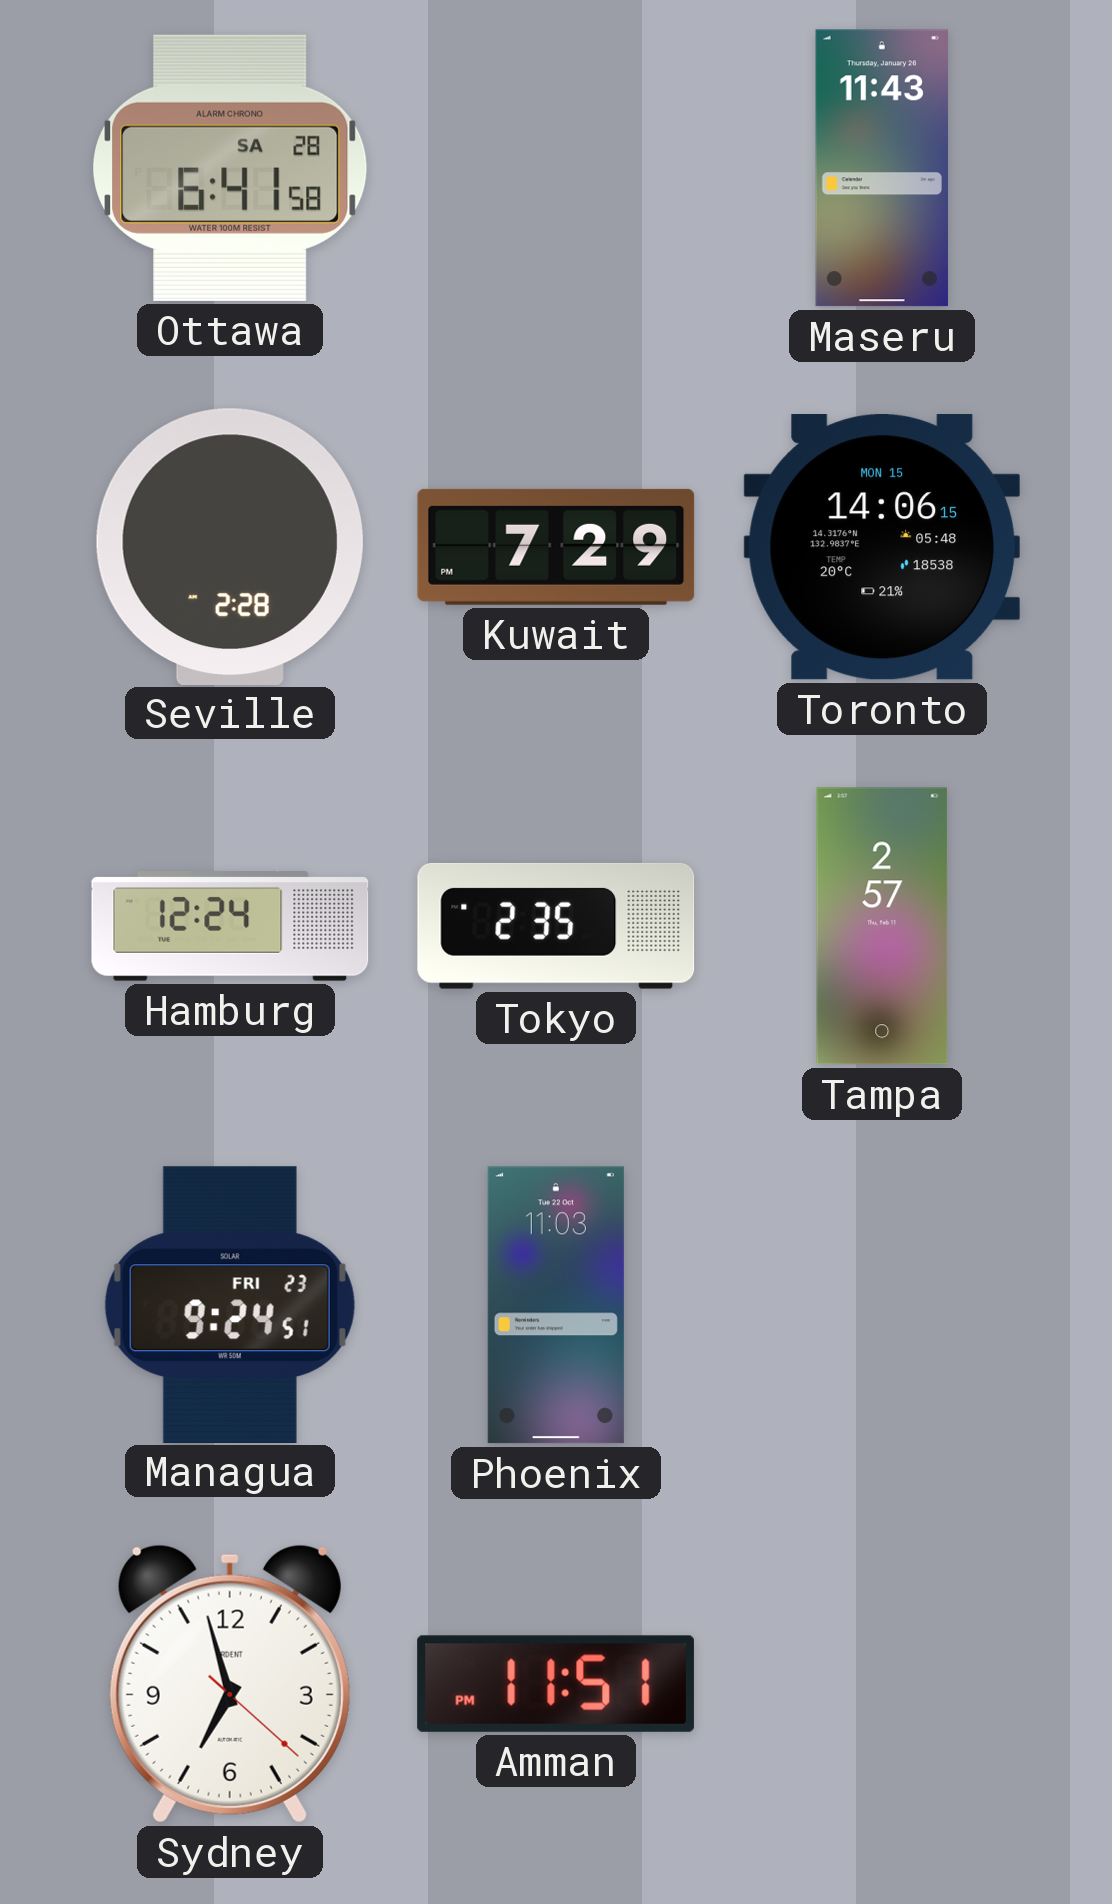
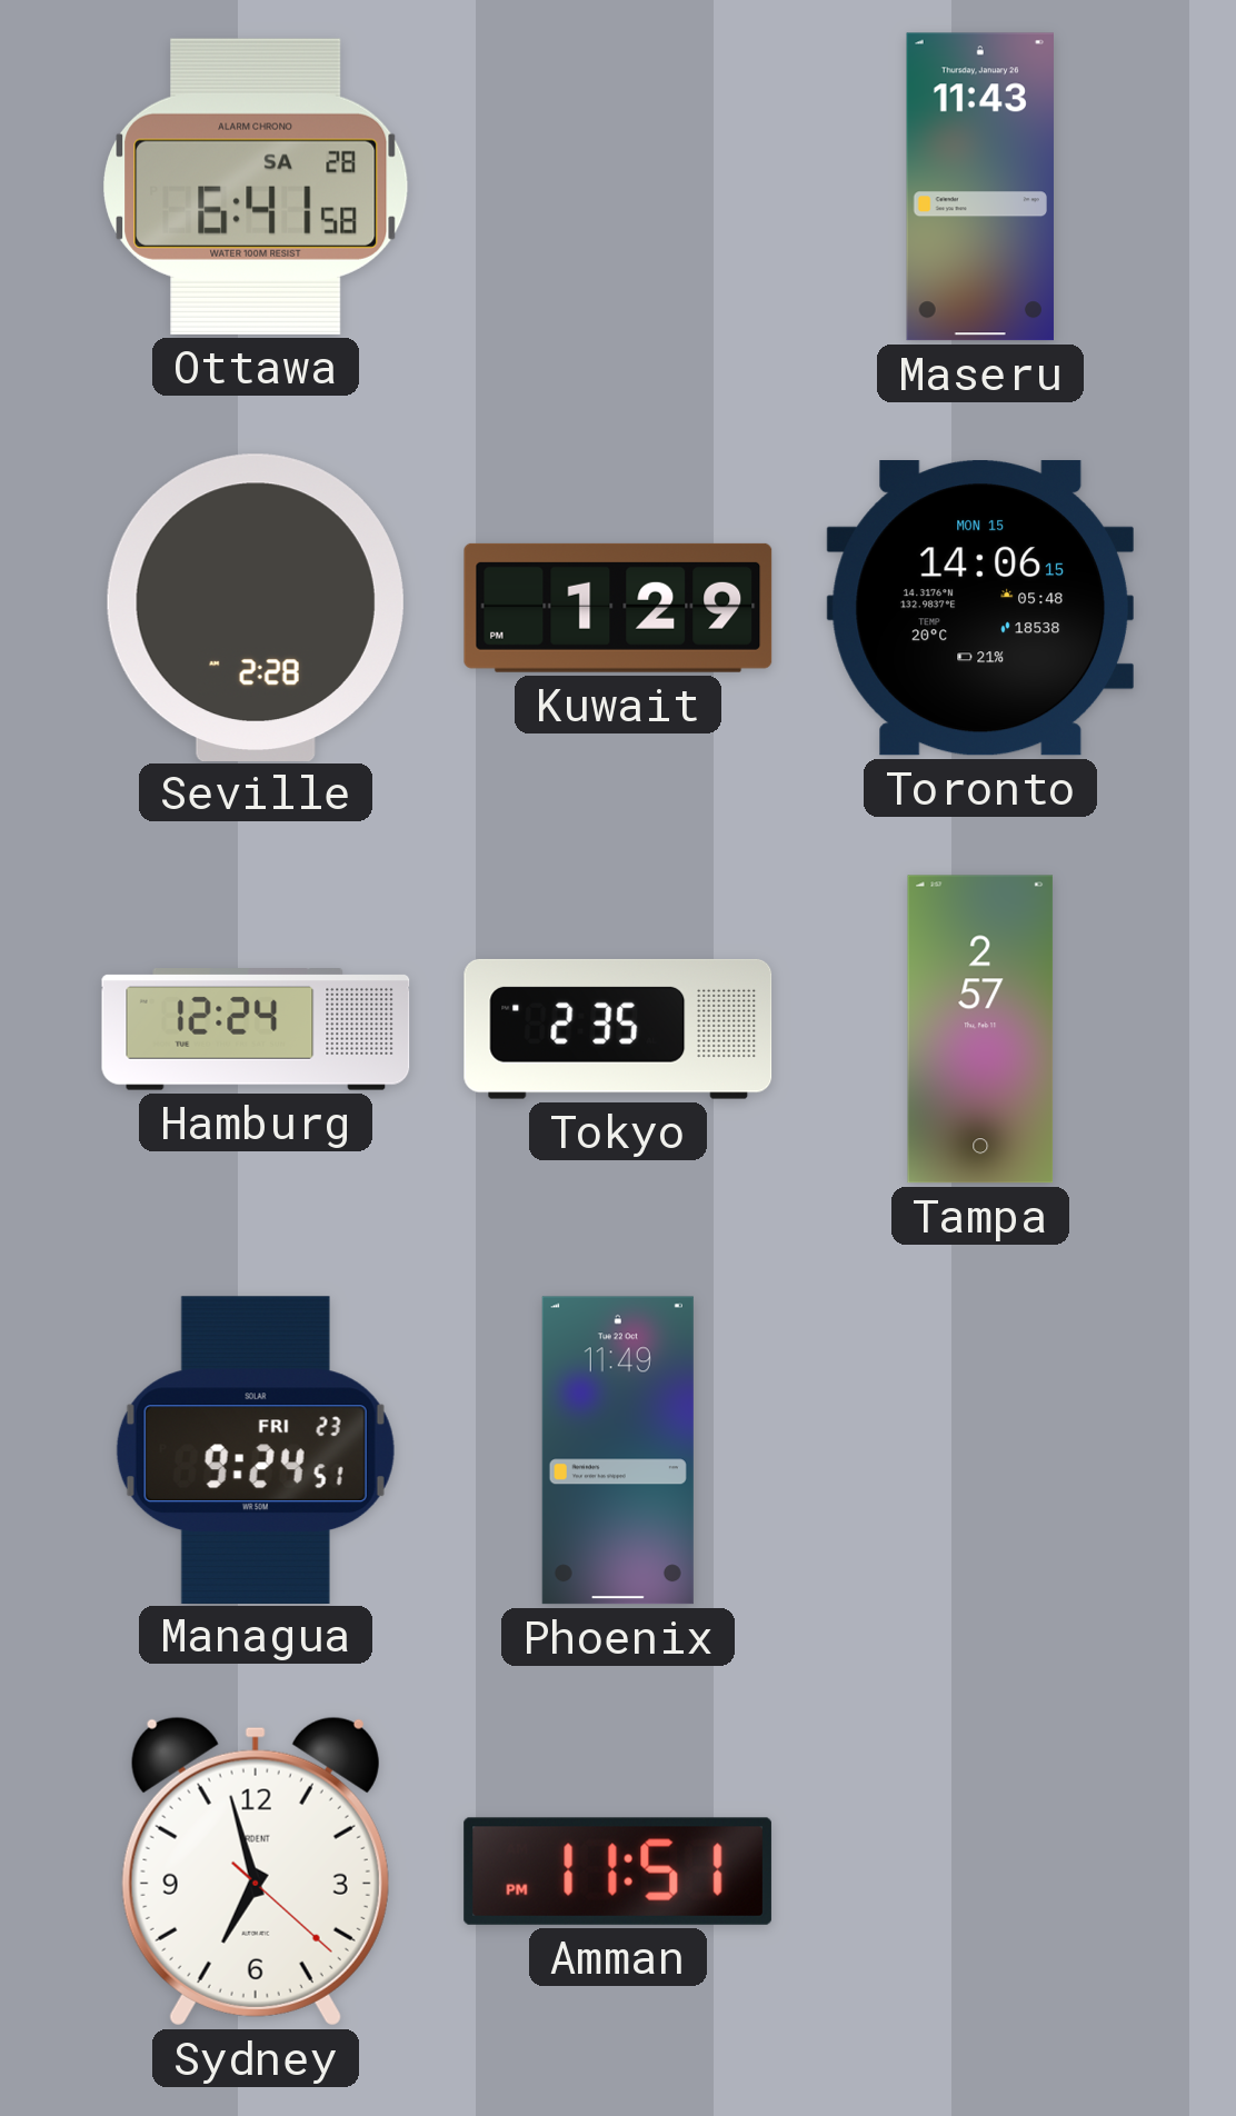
Kuwait: 7:29 -> 1:29 (618, 608)
Phoenix: 11:03 -> 11:49 (618, 1450)
